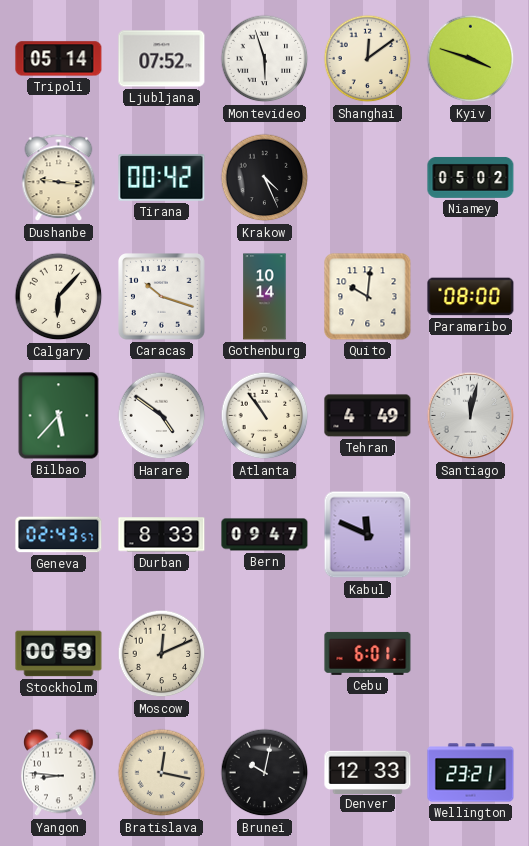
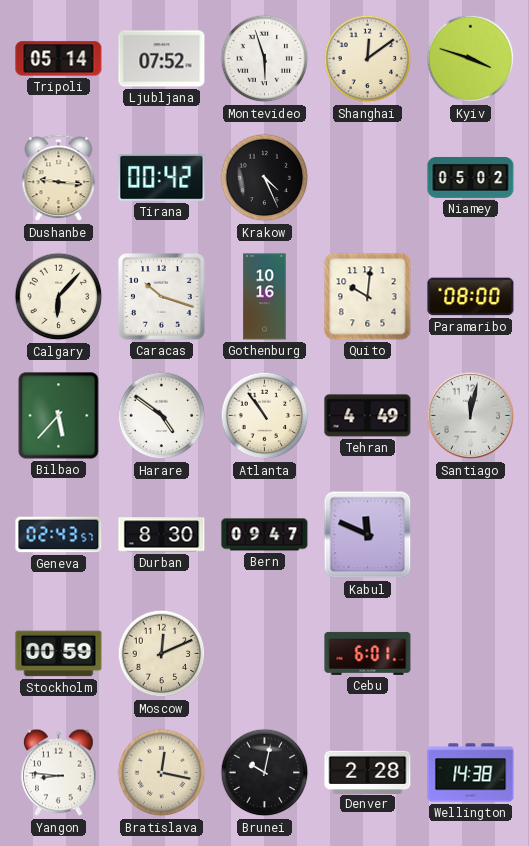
Gothenburg: 10:14 -> 10:16 (265, 297)
Durban: 8:33 -> 8:30 (162, 535)
Denver: 12:33 -> 2:28 (368, 772)
Wellington: 23:21 -> 14:38 (471, 773)
